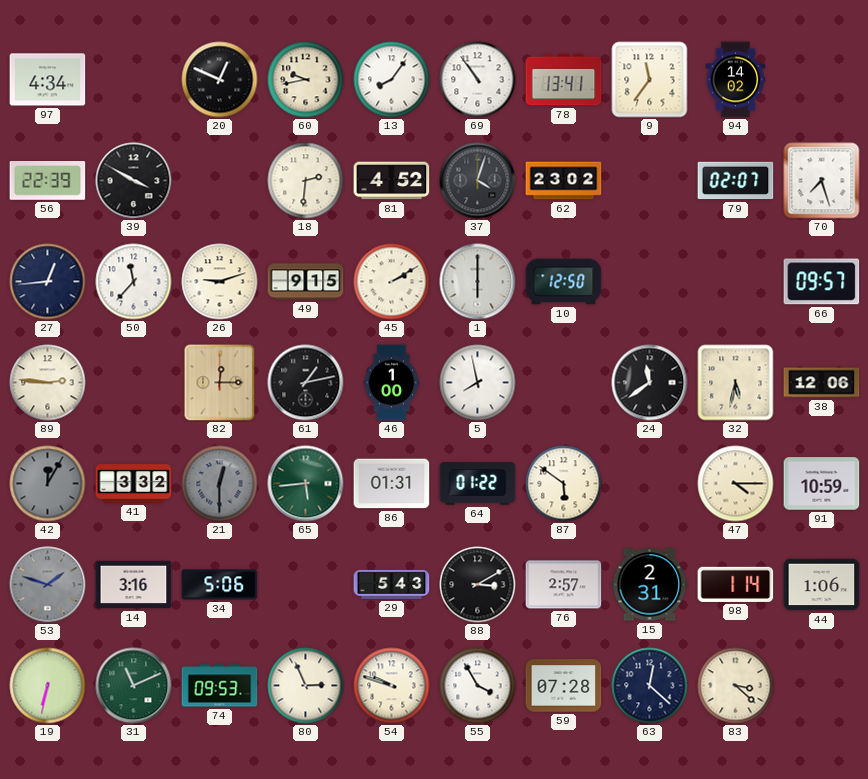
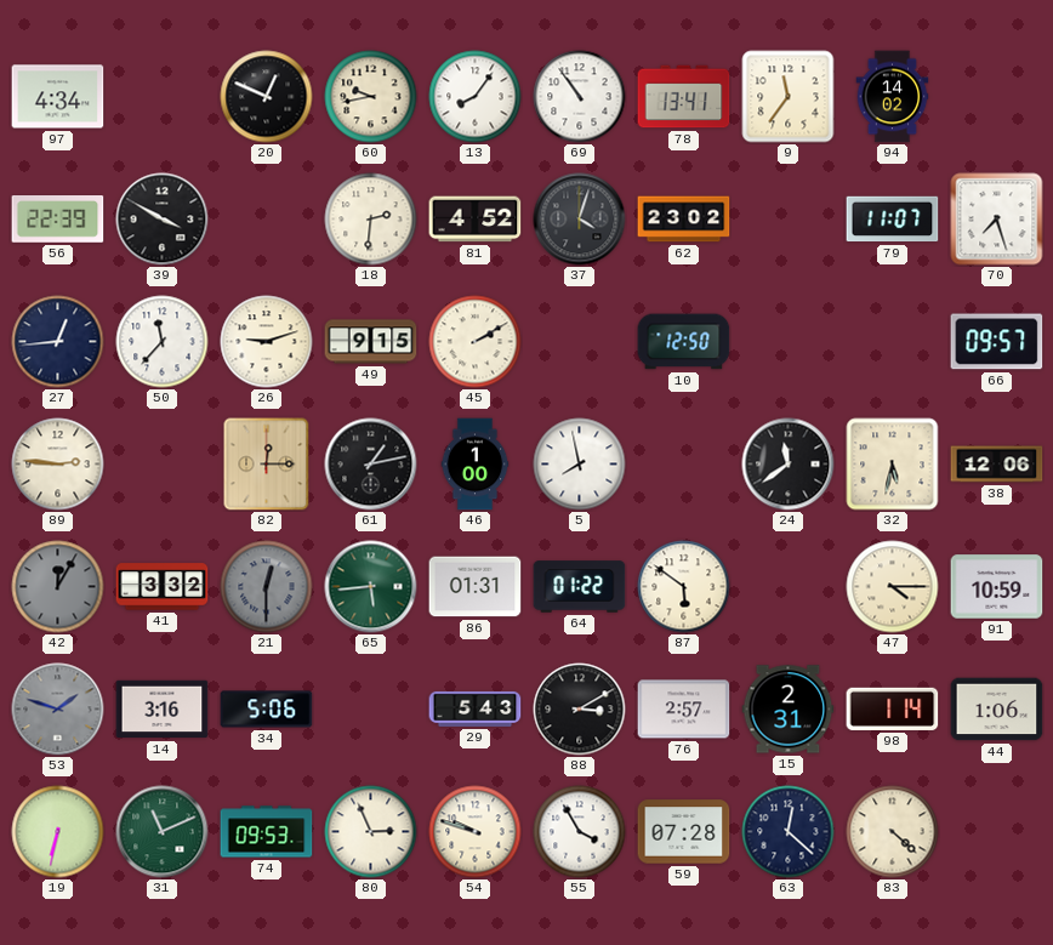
79: 02:07 -> 11:07 (893, 220)
1: 6:00 -> none (478, 282)
83: 3:22 -> 4:22 (893, 832)
